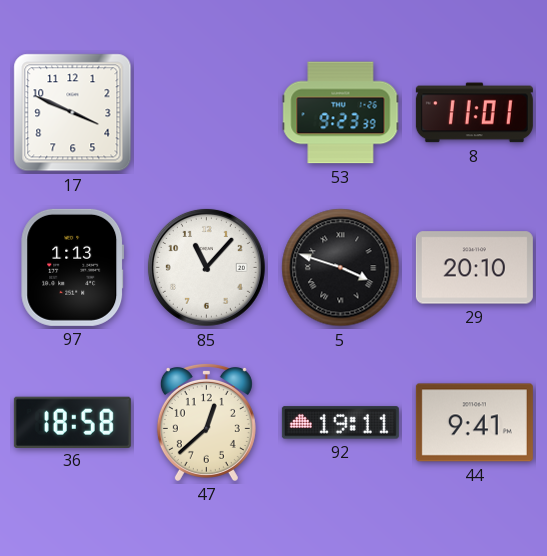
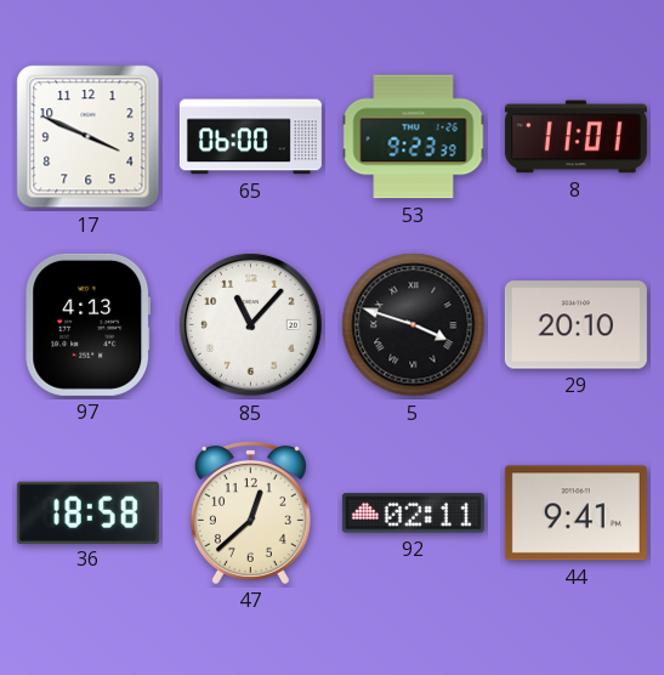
65: none -> 06:00 (250, 137)
97: 1:13 -> 4:13 (89, 324)
92: 19:11 -> 02:11 (413, 514)
